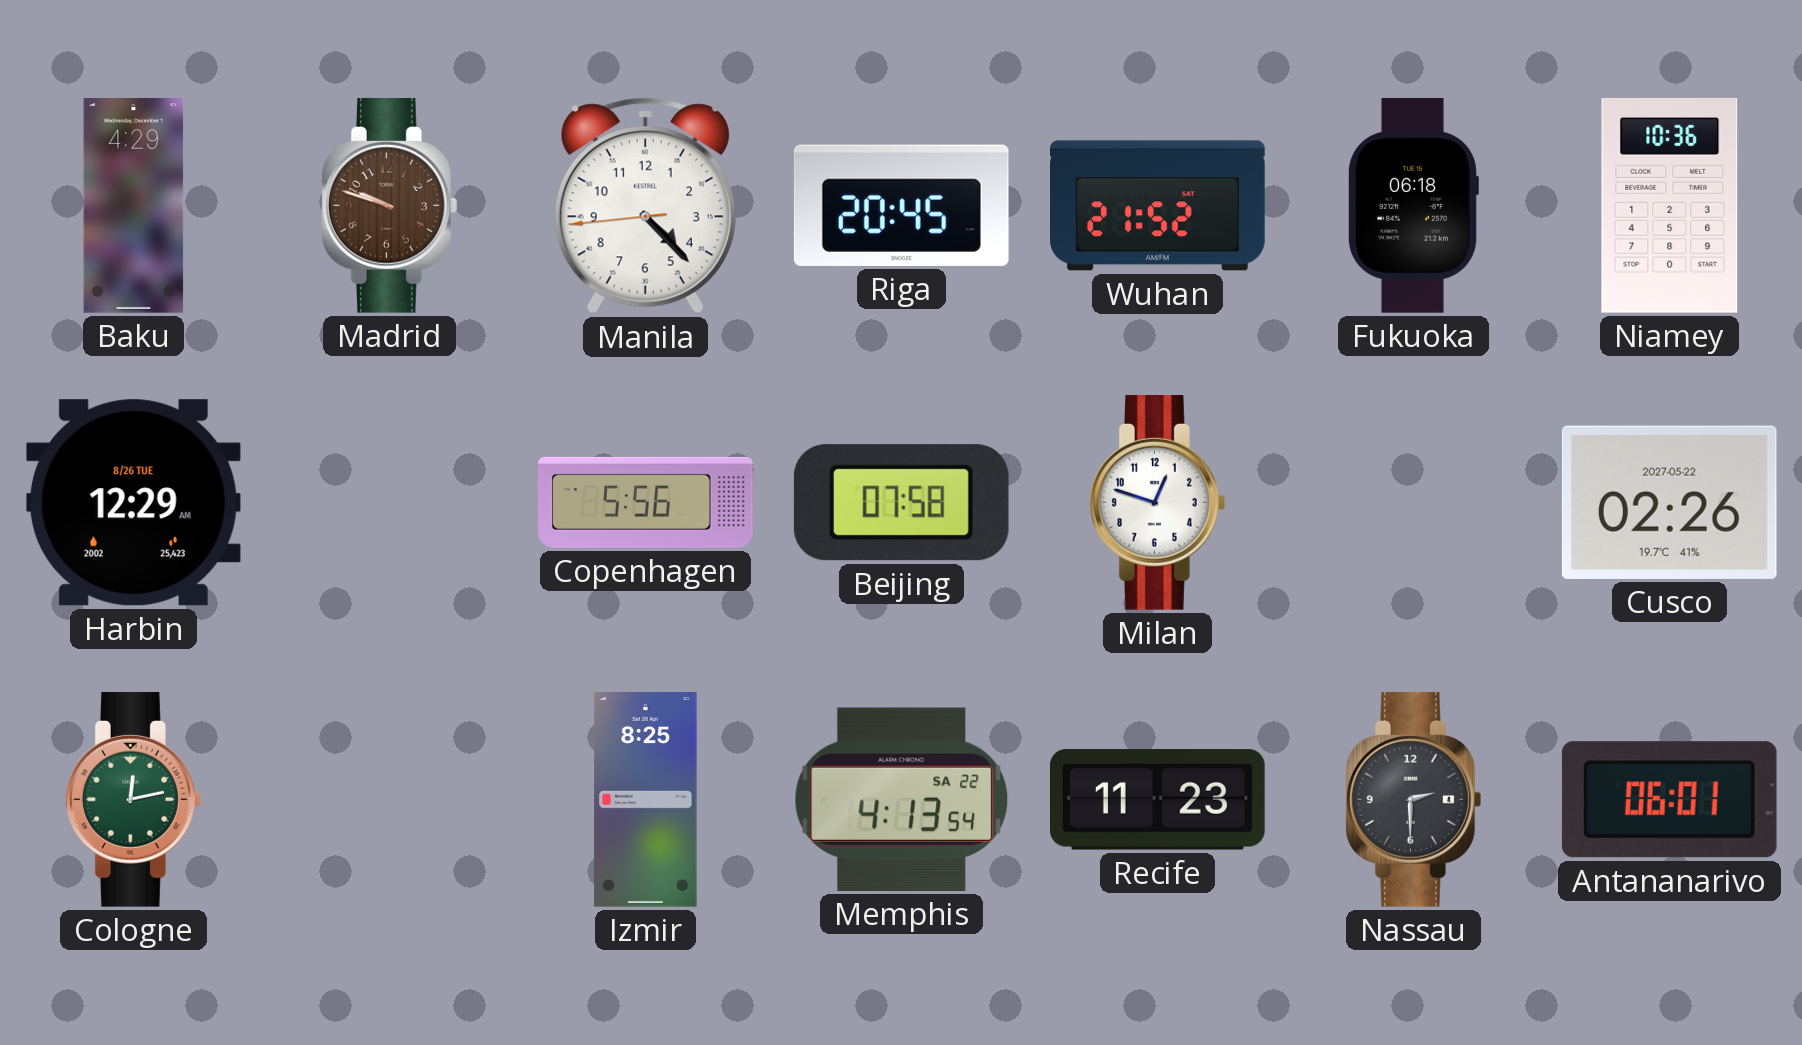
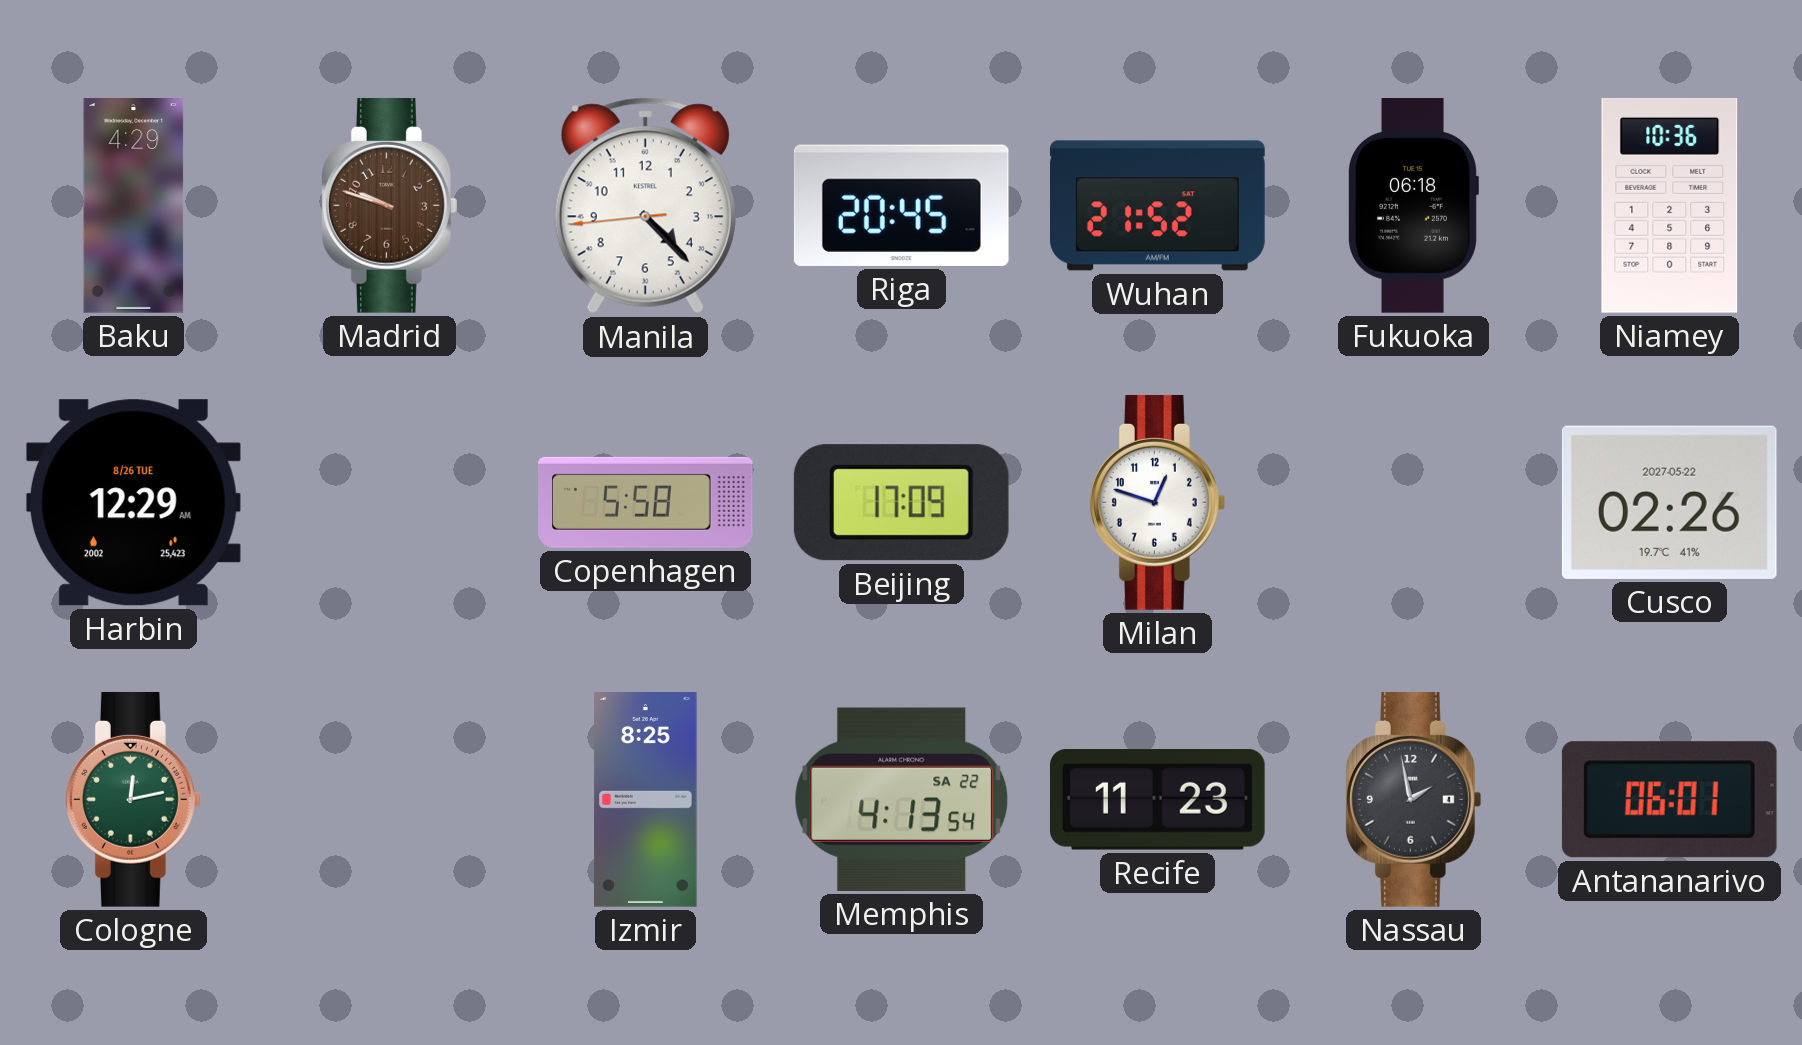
Copenhagen: 5:56 -> 5:58 (646, 502)
Beijing: 07:58 -> 17:09 (901, 503)
Nassau: 2:30 -> 1:58 (1413, 799)
